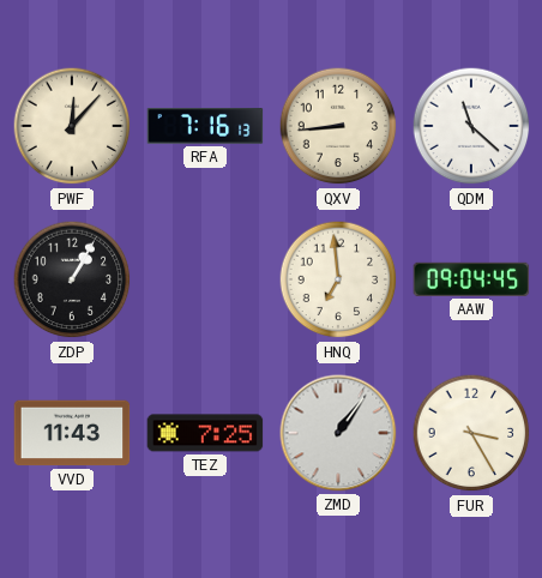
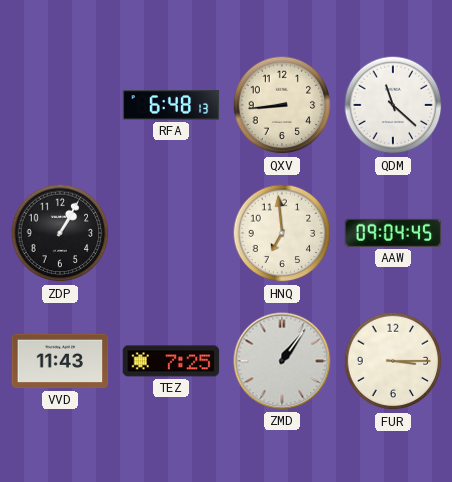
PWF: 12:07 -> none (72, 126)
RFA: 7:16 -> 6:48 (171, 105)
FUR: 3:25 -> 3:15 (393, 361)
